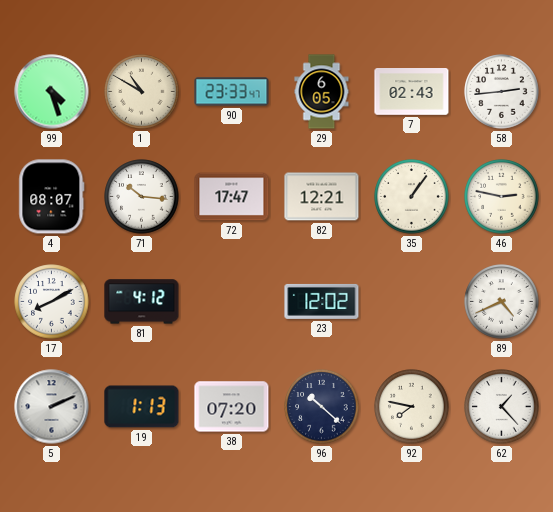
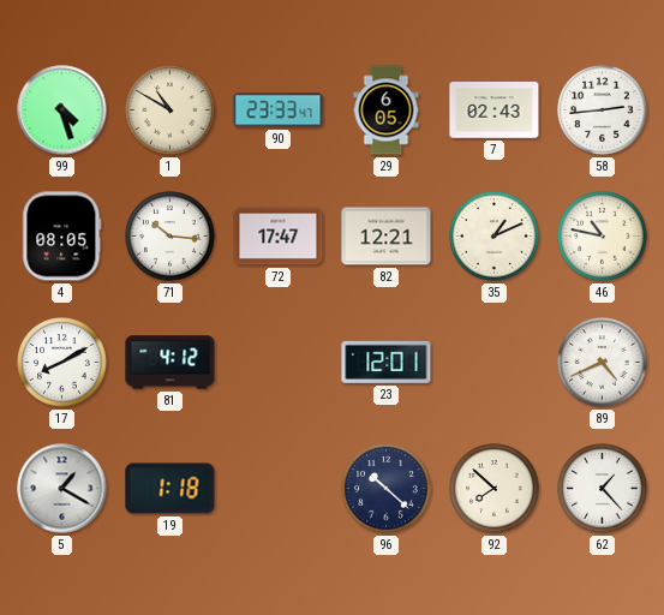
4: 08:07 -> 08:05 (62, 237)
35: 1:06 -> 1:11 (495, 237)
46: 2:47 -> 10:47 (603, 237)
23: 12:02 -> 12:01 (387, 362)
5: 2:11 -> 1:20 (62, 489)
19: 1:13 -> 1:18 (171, 489)
38: 07:20 -> none (232, 407)
92: 7:47 -> 7:52 (495, 489)
